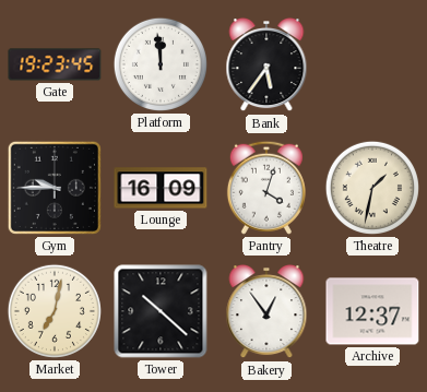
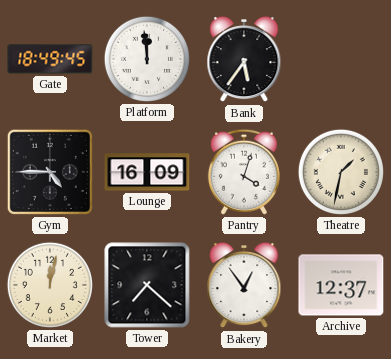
Gate: 19:23 -> 18:49 (50, 59)
Gym: 9:45 -> 4:45 (50, 172)
Market: 7:02 -> 12:02 (50, 285)
Tower: 10:22 -> 7:22 (147, 285)
